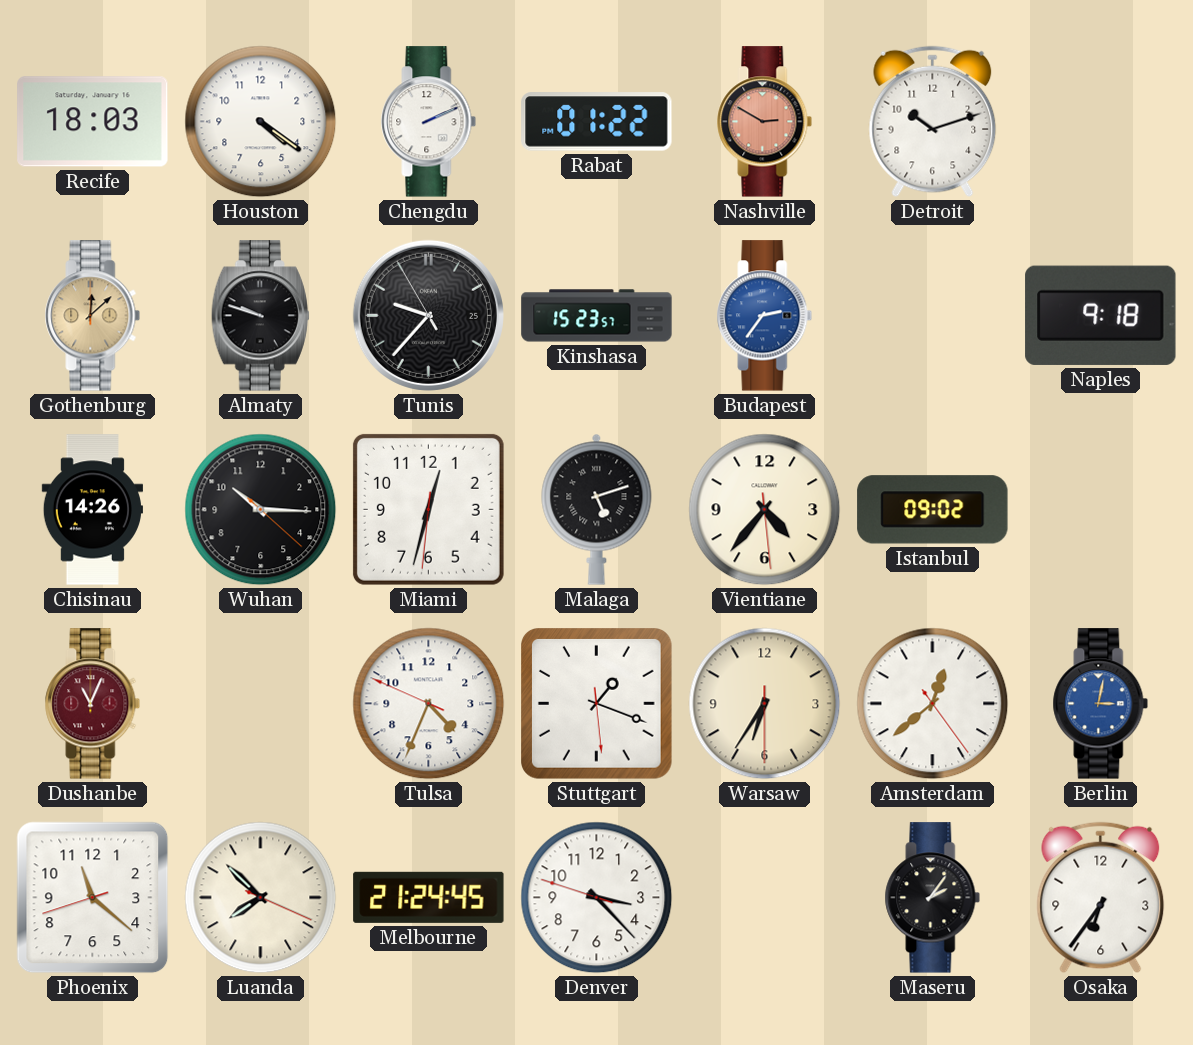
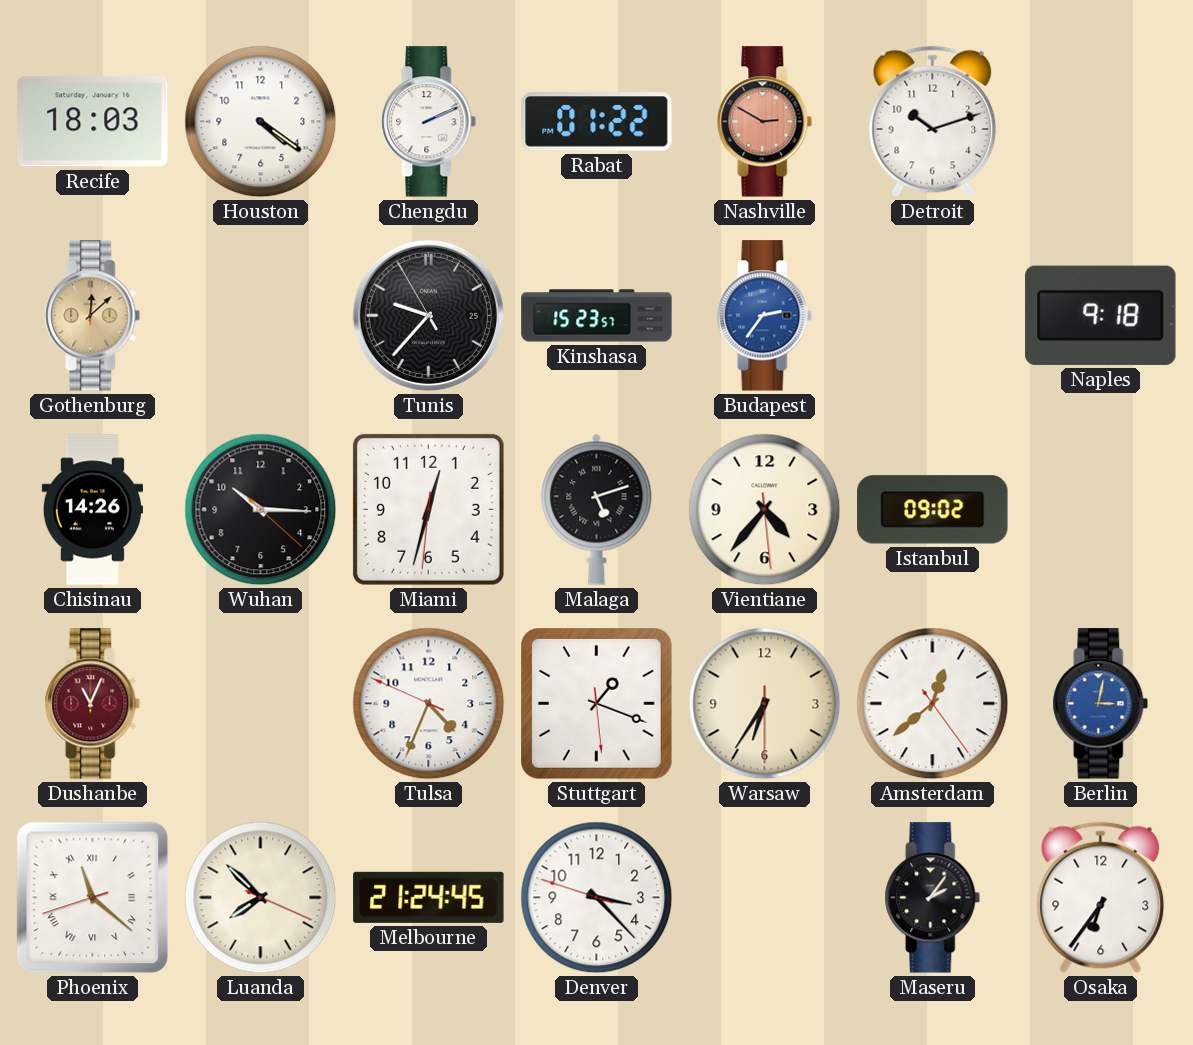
Almaty: 9:48 -> none (260, 316)
Phoenix numerals: Arabic -> Roman (93, 898)
